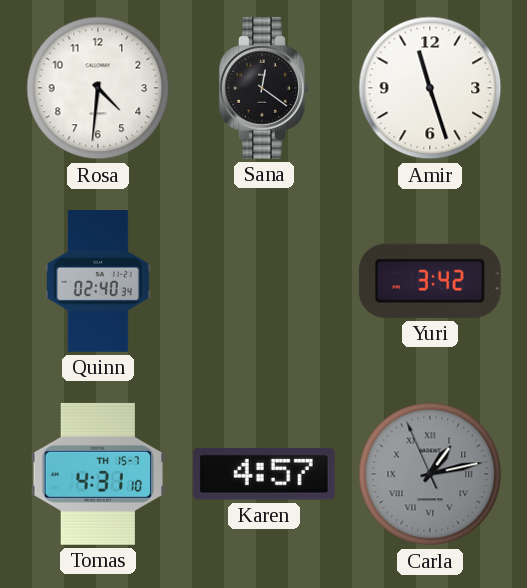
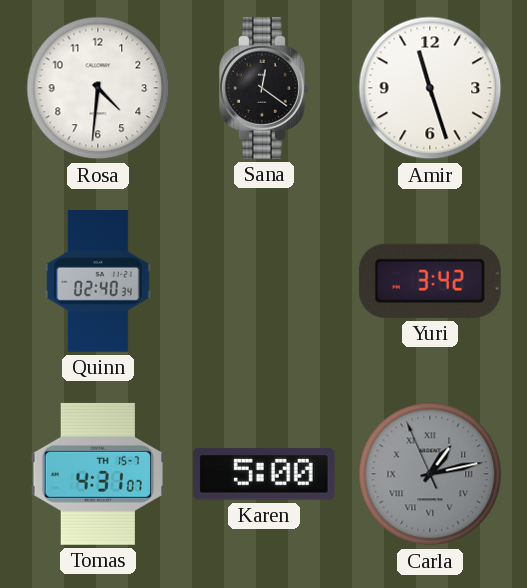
Tomas: 4:31:10 -> 4:31:07 (98, 474)
Karen: 4:57 -> 5:00 (264, 474)
